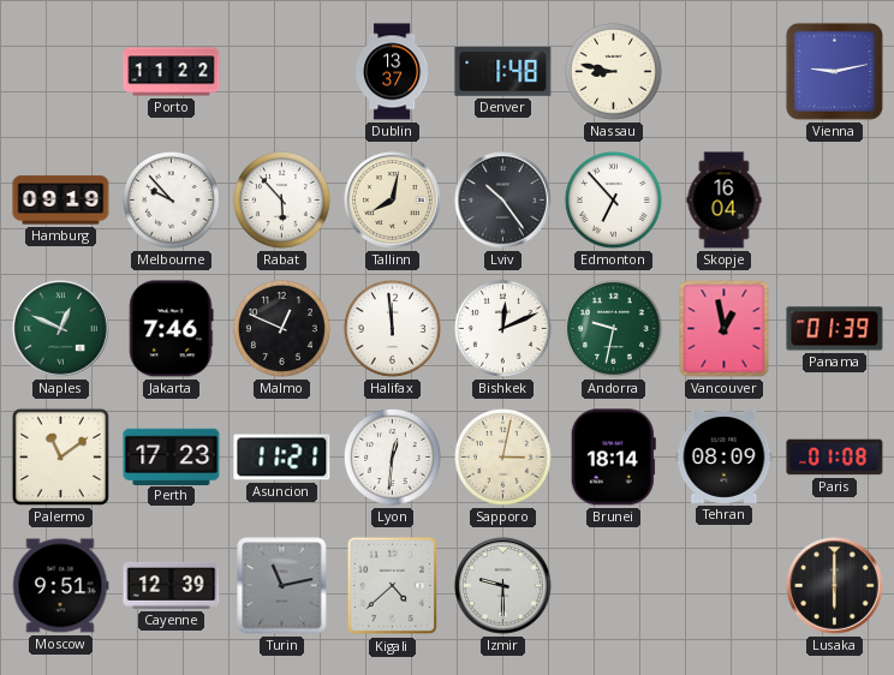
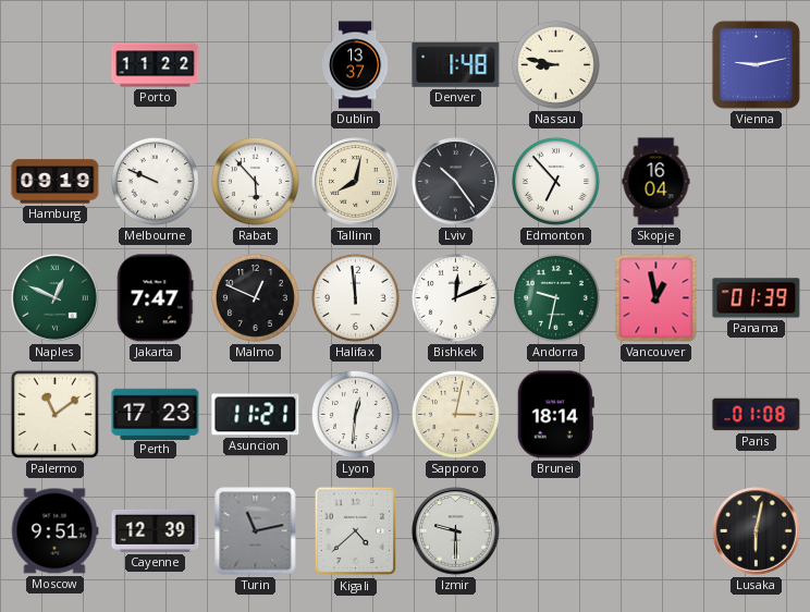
Melbourne: 9:53 -> 9:49 (155, 181)
Jakarta: 7:46 -> 7:47 (155, 298)
Tehran: 08:09 -> none (725, 456)
Lusaka: 6:00 -> 6:02 (757, 531)
